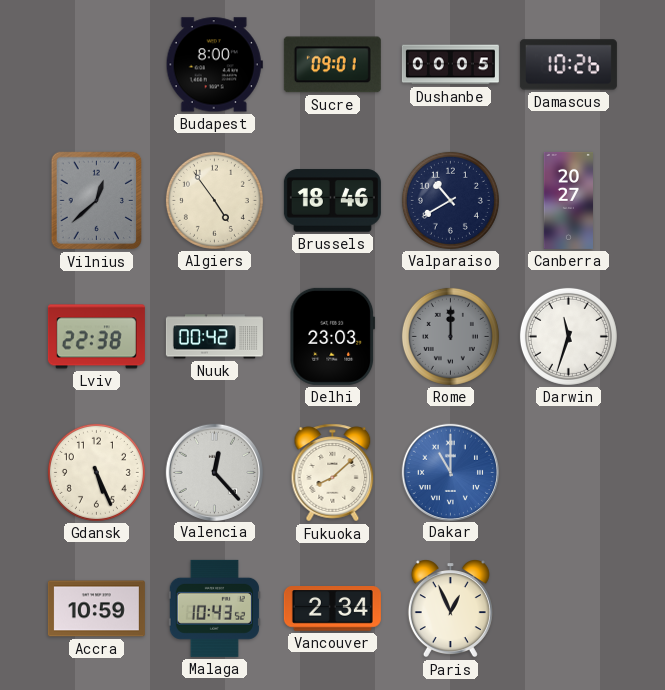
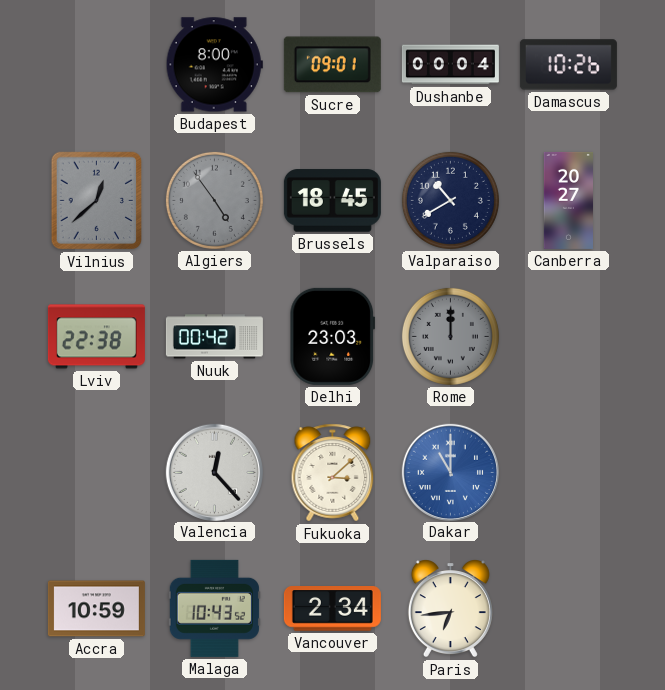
Dushanbe: 00:05 -> 00:04 (450, 65)
Algiers dial: cream -> grey (214, 200)
Brussels: 18:46 -> 18:45 (332, 201)
Darwin: 11:33 -> none (568, 336)
Gdansk: 5:26 -> none (96, 472)
Fukuoka: 8:08 -> 3:08 (333, 473)
Paris: 12:56 -> 6:44 (450, 609)
